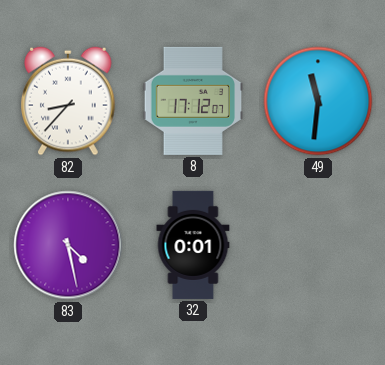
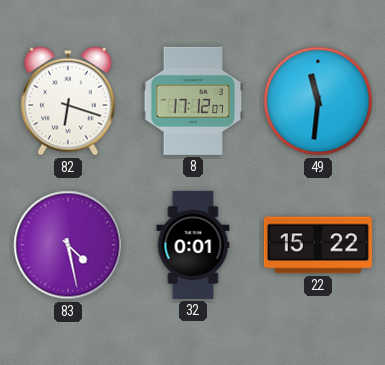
82: 8:37 -> 6:18 (68, 101)
22: none -> 15:22 (318, 245)
